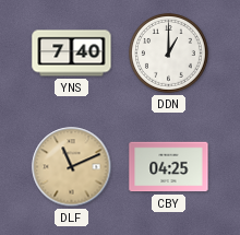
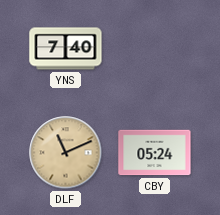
DDN: 1:00 -> none (169, 54)
CBY: 04:25 -> 05:24 (155, 153)
